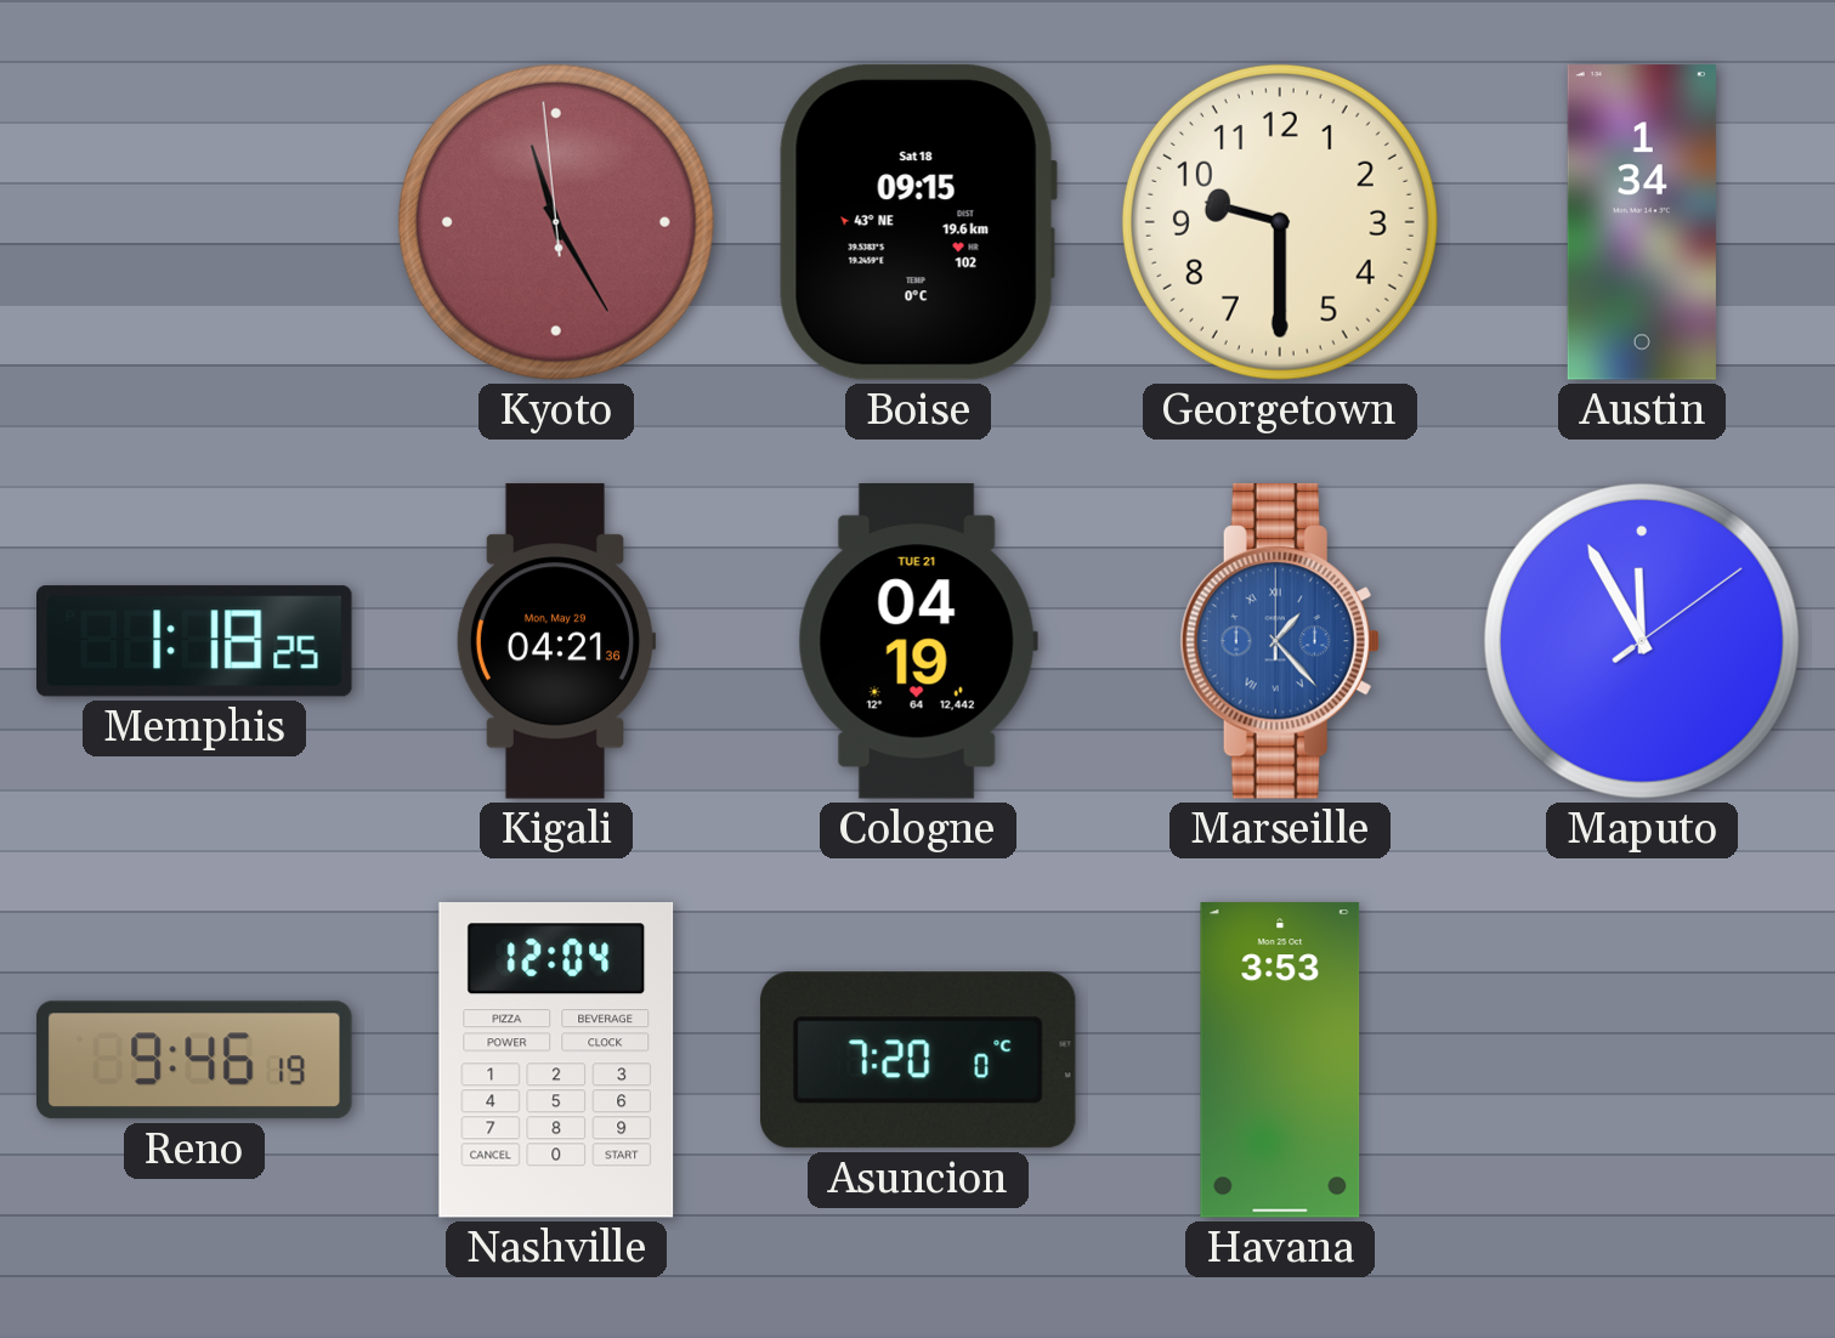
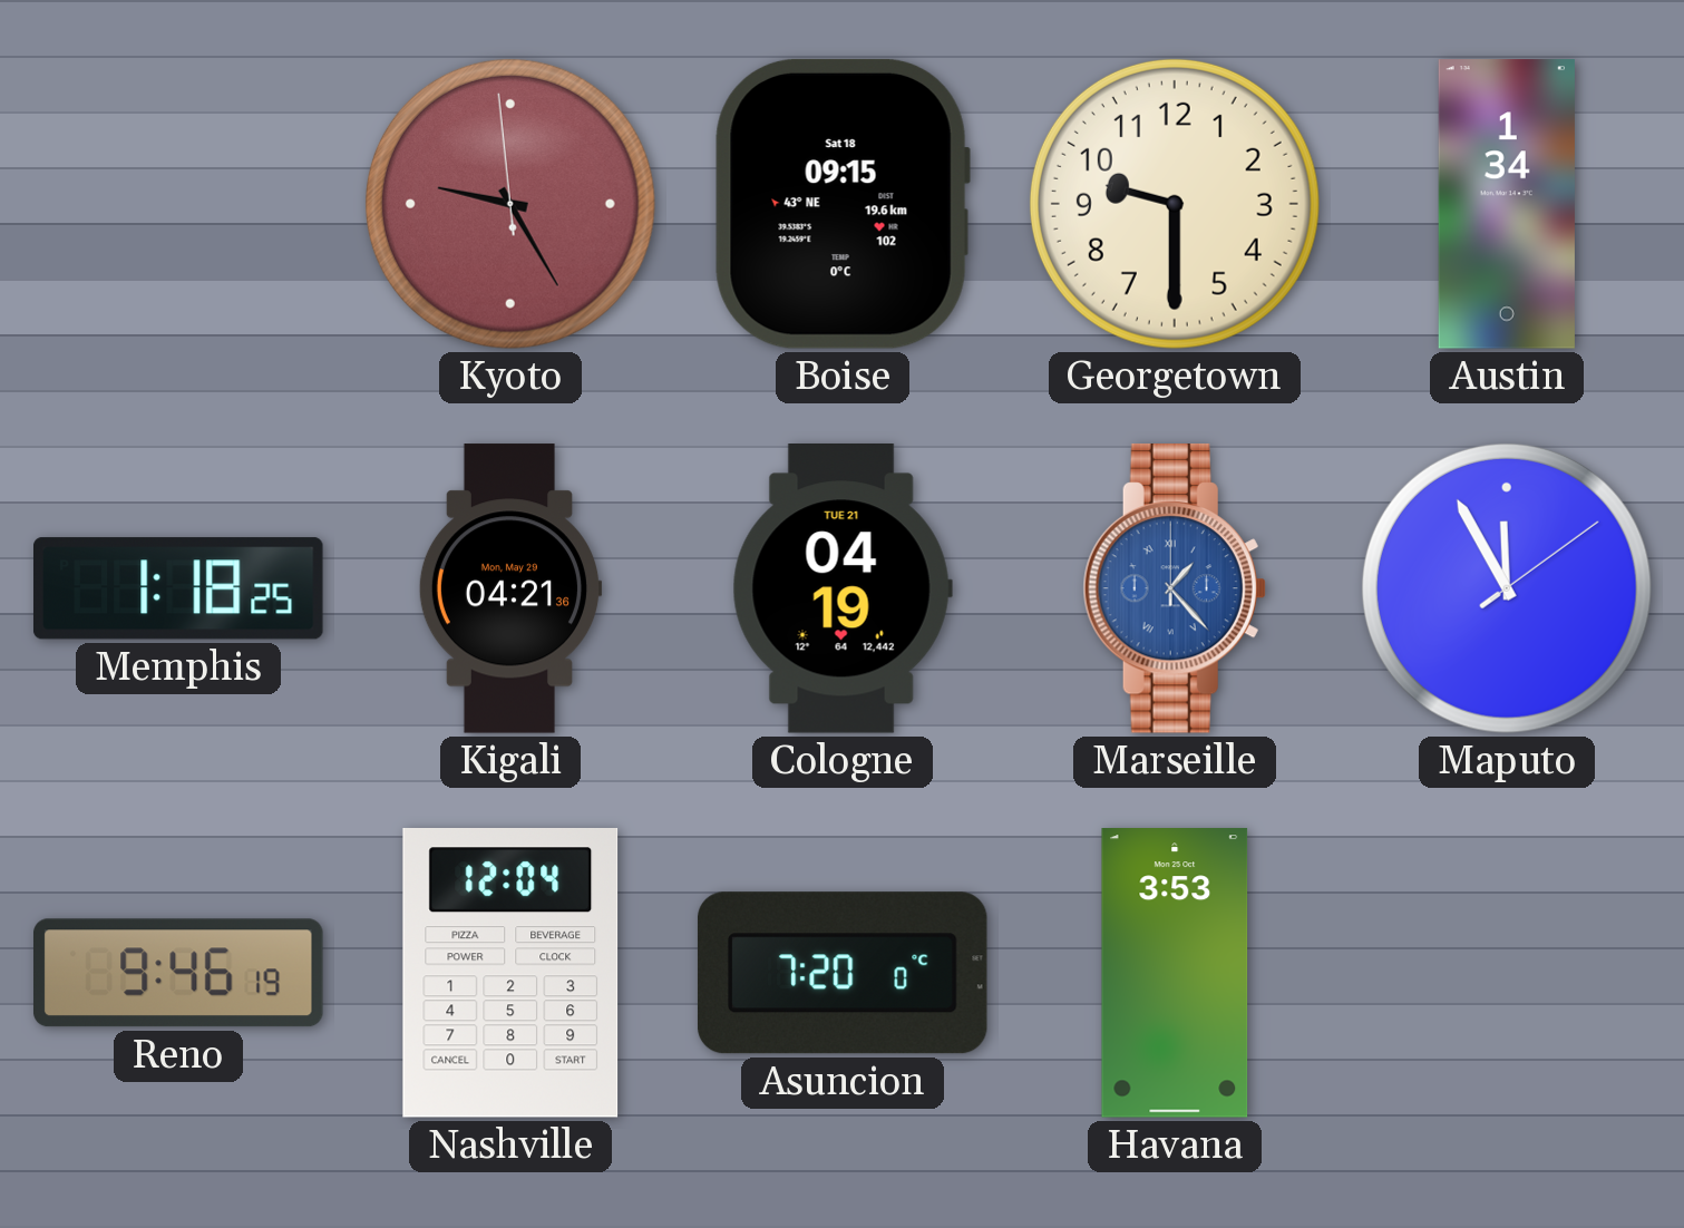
Kyoto: 11:24 -> 9:24 (510, 204)
